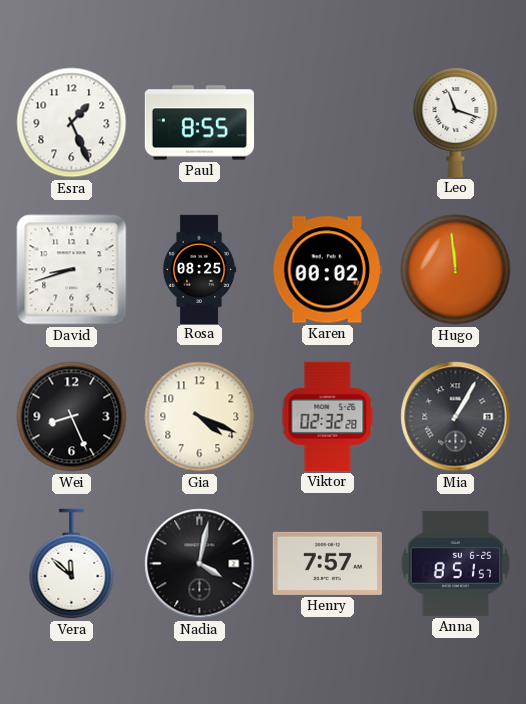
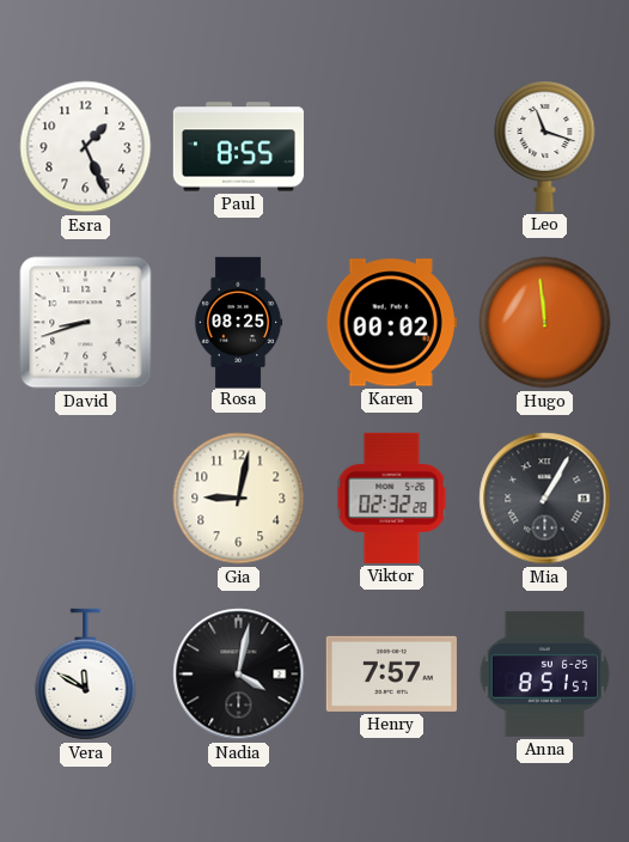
Wei: 8:26 -> none (72, 417)
Gia: 4:19 -> 9:02 (239, 499)
Vera: 11:52 -> 11:50 (86, 675)
